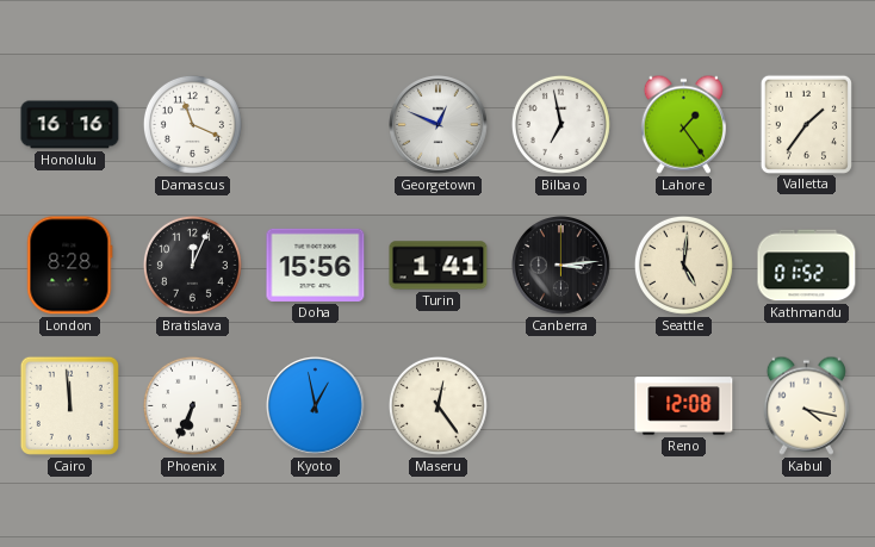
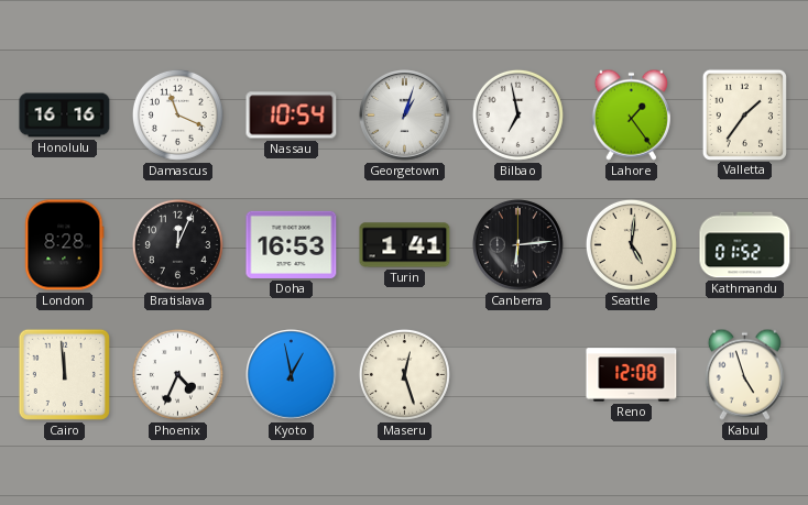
Nassau: none -> 10:54 (292, 116)
Georgetown: 12:49 -> 1:03 (405, 116)
Doha: 15:56 -> 16:53 (292, 244)
Canberra: 3:14 -> 6:14 (518, 245)
Phoenix: 6:34 -> 4:34 (177, 374)
Maseru: 12:24 -> 12:27 (404, 374)
Kabul: 4:17 -> 4:57 (744, 374)
